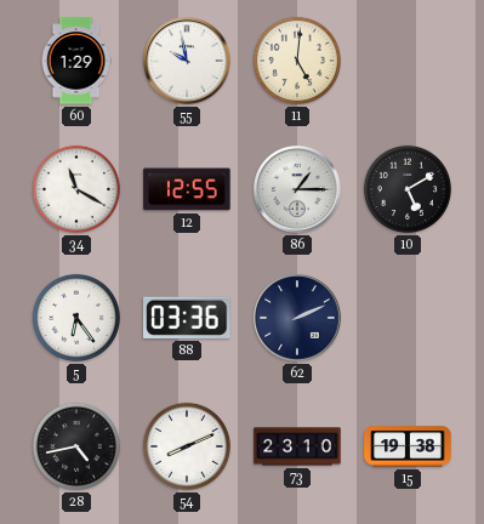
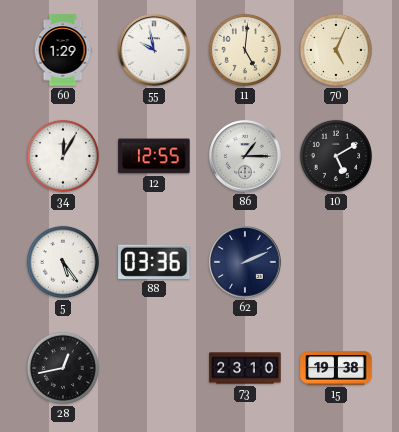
70: none -> 5:04 (336, 50)
34: 11:20 -> 12:05 (63, 156)
5: 6:24 -> 5:24 (63, 262)
28: 4:43 -> 12:43 (63, 368)
54: 8:11 -> none (187, 446)
